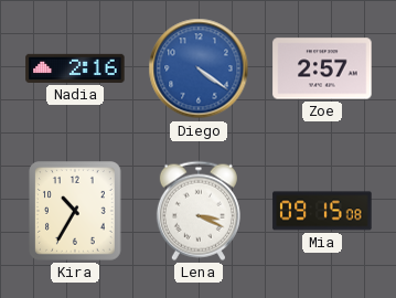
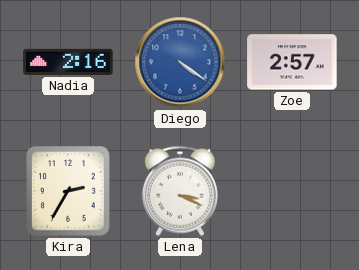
Kira: 10:35 -> 2:35 (69, 192)
Mia: 09:15 -> none (322, 211)
